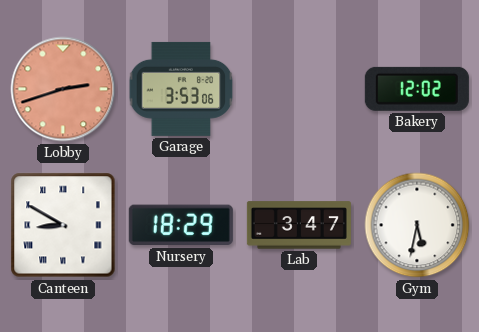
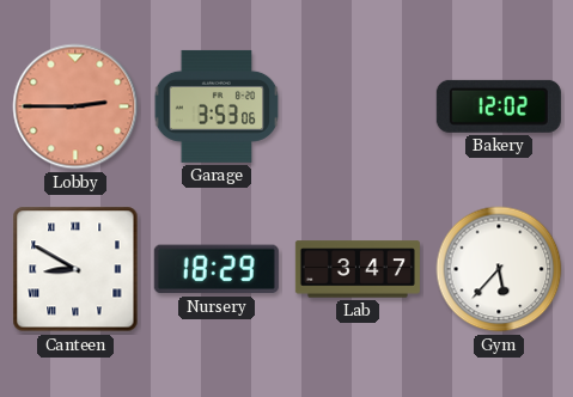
Lobby: 2:42 -> 2:45 (75, 106)
Gym: 5:32 -> 5:37 (499, 269)
